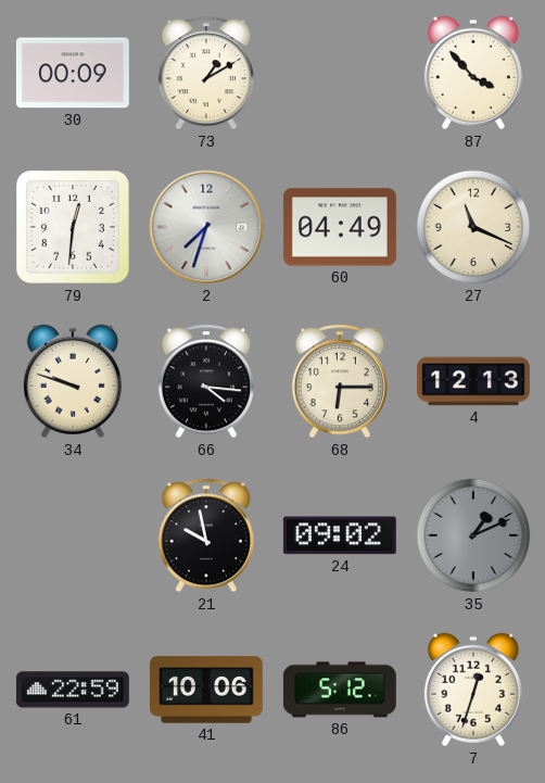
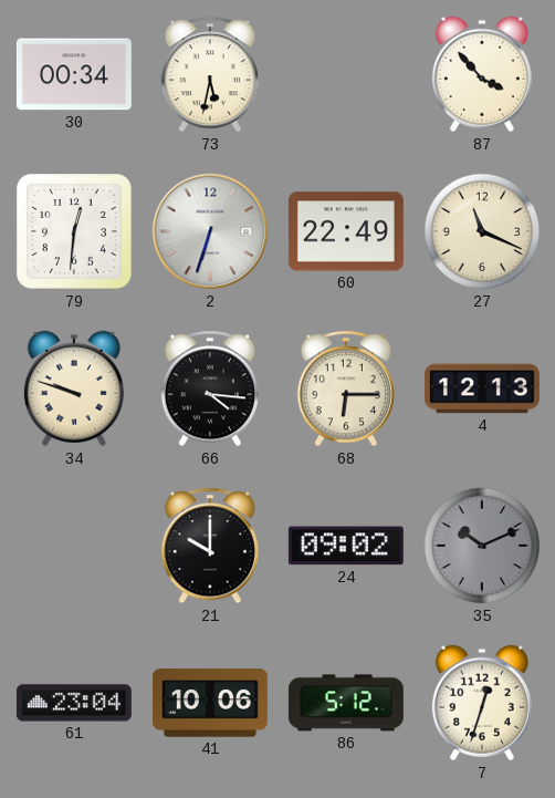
30: 00:09 -> 00:34 (74, 74)
73: 1:10 -> 5:32 (210, 74)
2: 7:33 -> 6:33 (210, 231)
60: 04:49 -> 22:49 (346, 231)
21: 9:58 -> 10:00 (210, 546)
35: 1:11 -> 10:11 (482, 546)
61: 22:59 -> 23:04 (74, 703)
